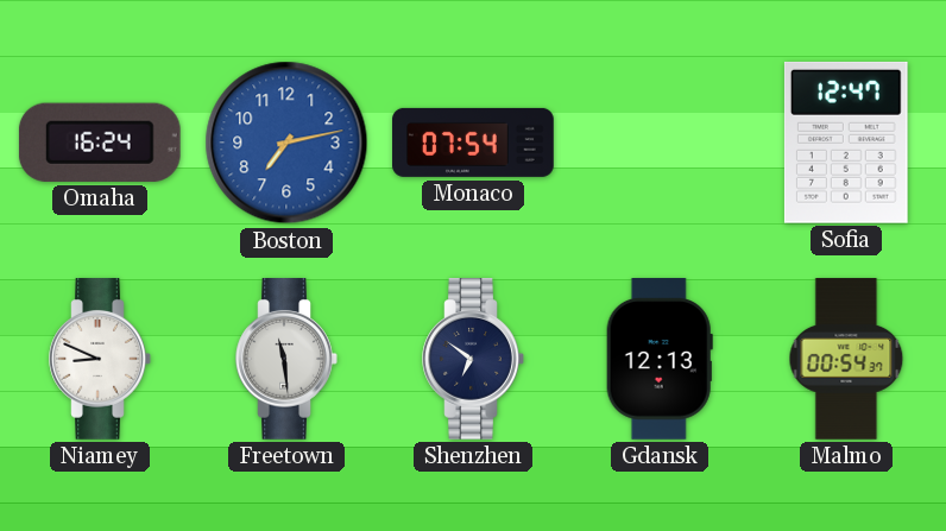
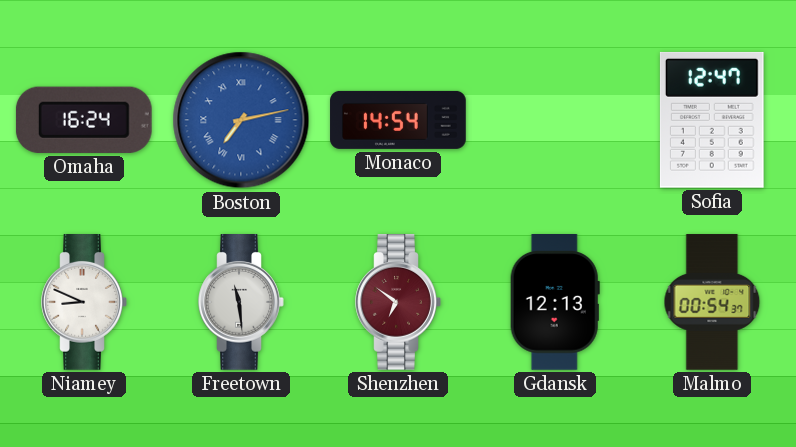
Boston numerals: Arabic -> Roman (241, 120)
Monaco: 07:54 -> 14:54 (398, 120)
Shenzhen dial: navy -> burgundy (398, 302)
